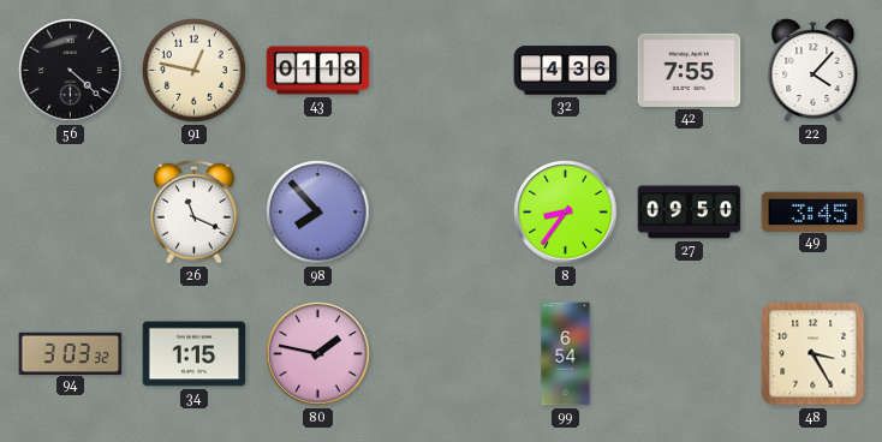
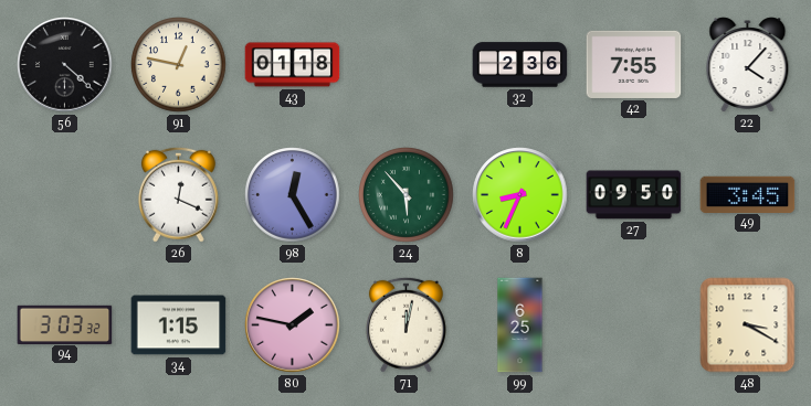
32: 4:36 -> 2:36 (520, 65)
26: 11:19 -> 12:19 (178, 194)
98: 7:53 -> 12:25 (293, 195)
24: none -> 5:53 (407, 195)
8: 8:36 -> 8:34 (520, 195)
71: none -> 12:02 (405, 324)
99: 6:54 -> 6:25 (520, 325)
48: 3:25 -> 3:20 (748, 325)
